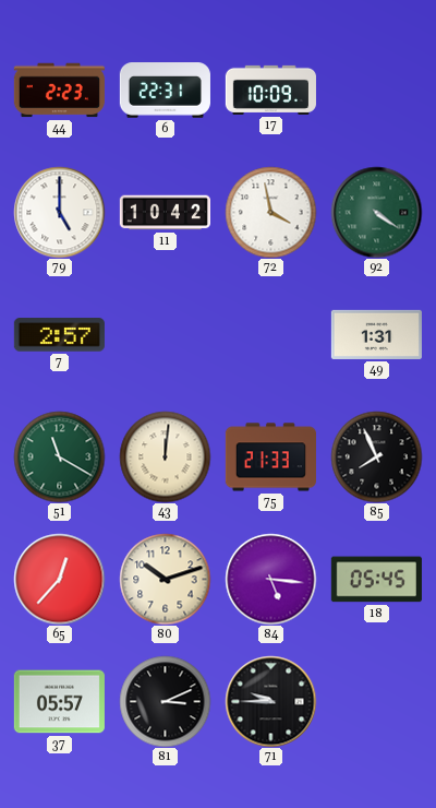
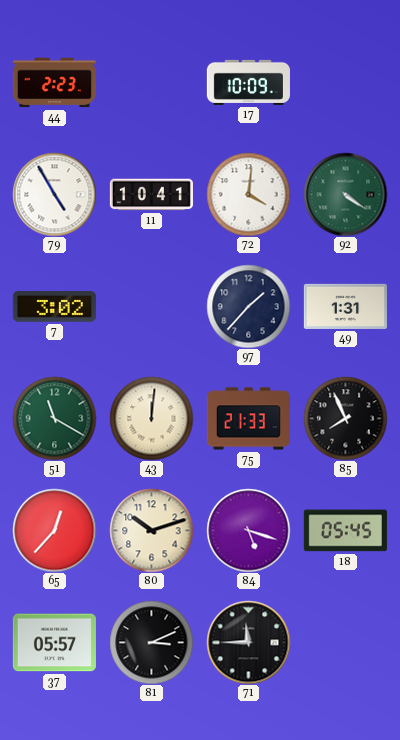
6: 22:31 -> none (165, 91)
79: 5:00 -> 4:55 (54, 194)
11: 10:42 -> 10:41 (151, 195)
72: 3:58 -> 4:01 (248, 194)
7: 2:57 -> 3:02 (54, 307)
97: none -> 1:37 (248, 306)
84: 5:16 -> 5:18 (248, 530)
71: 9:45 -> 11:45 (248, 642)
